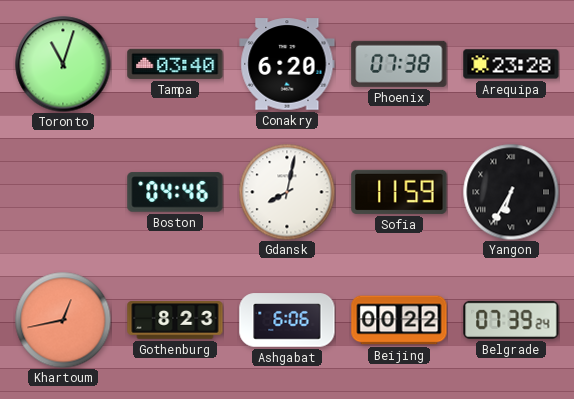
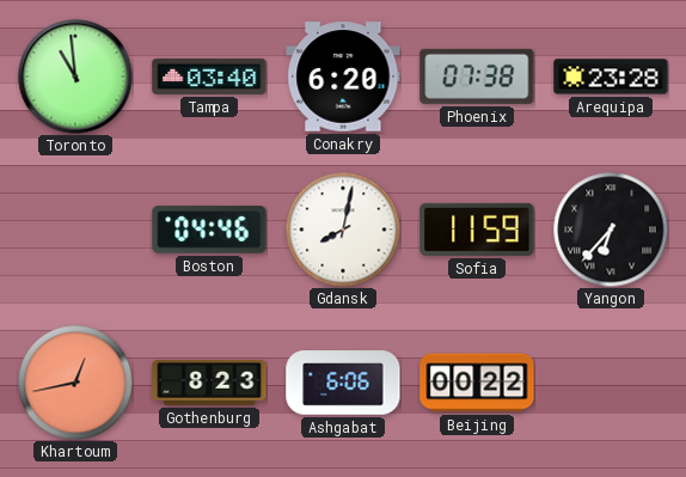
Toronto: 11:03 -> 10:59 (75, 77)
Yangon: 6:35 -> 6:37 (611, 230)
Belgrade: 07:39 -> none (511, 320)
